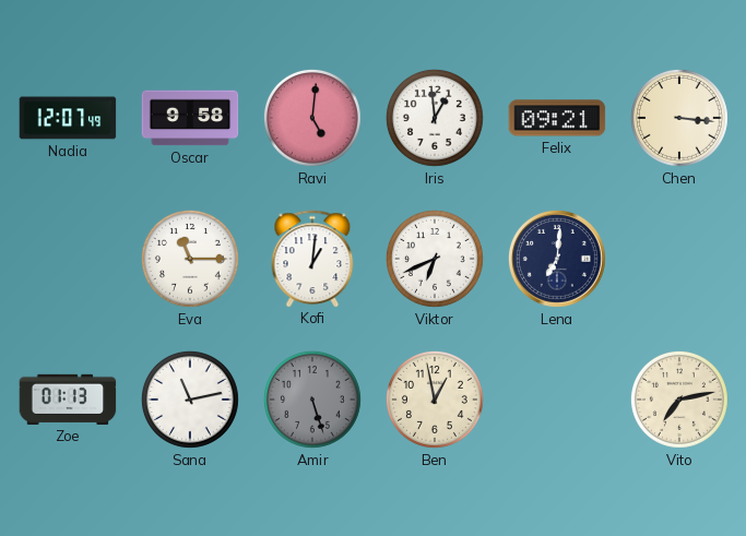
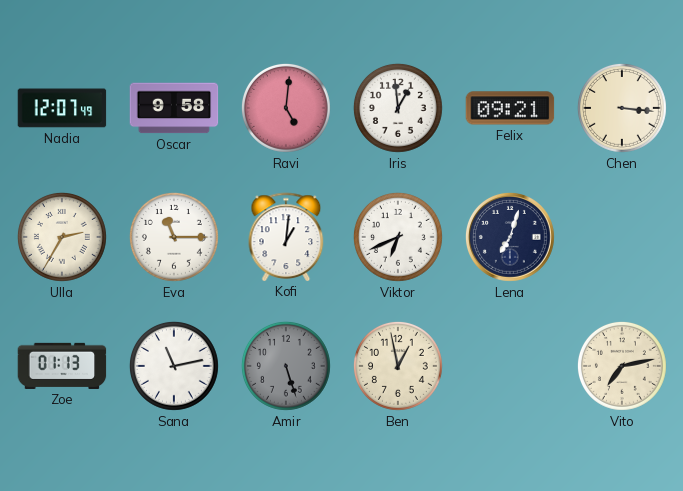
Ulla: none -> 2:35 (62, 237)
Lena: 7:01 -> 7:03 (510, 237)
